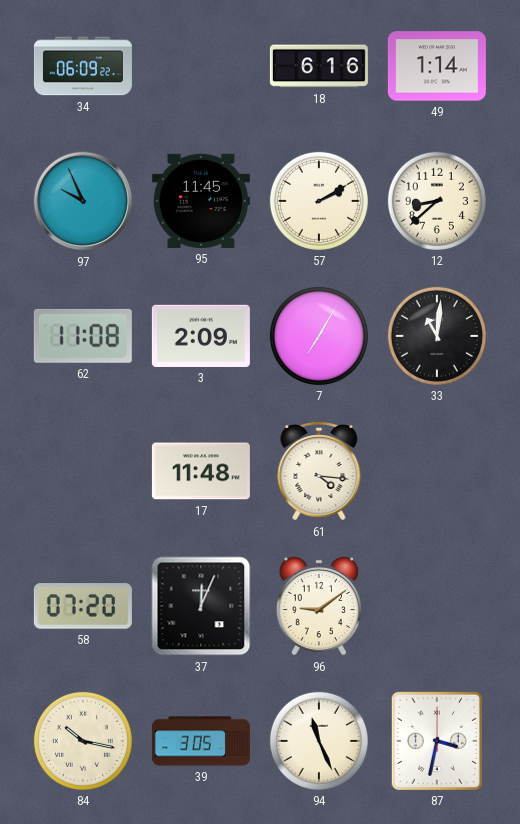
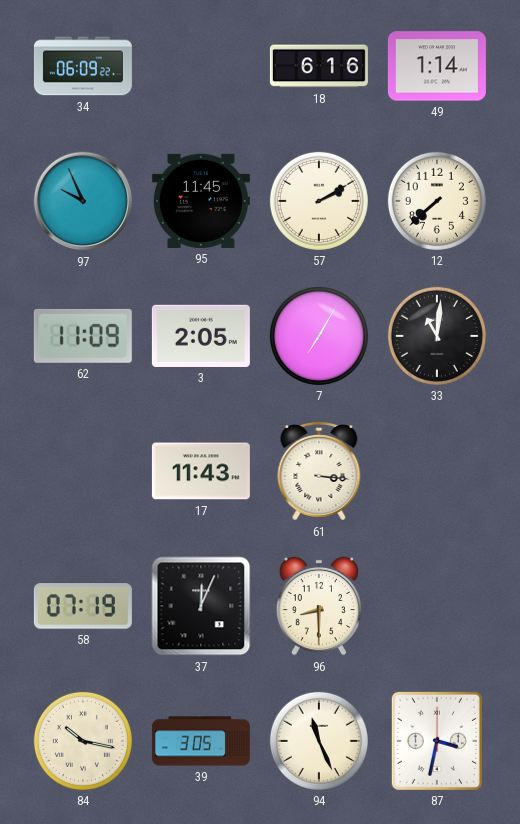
12: 8:38 -> 7:38 (437, 201)
62: 11:08 -> 11:09 (83, 336)
3: 2:09 -> 2:05 (201, 336)
17: 11:48 -> 11:43 (201, 471)
61: 4:16 -> 3:16 (319, 471)
58: 07:20 -> 07:19 (83, 606)
96: 9:09 -> 8:30 (319, 606)
